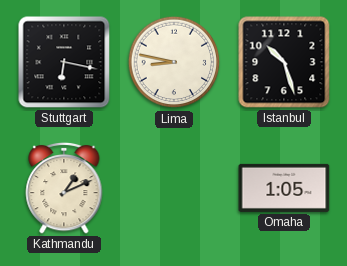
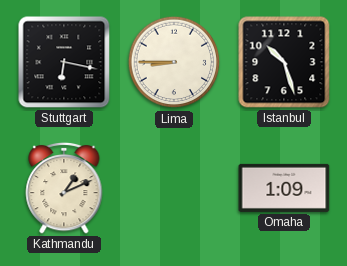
Lima: 8:47 -> 8:45 (174, 62)
Omaha: 1:05 -> 1:09 (284, 188)
